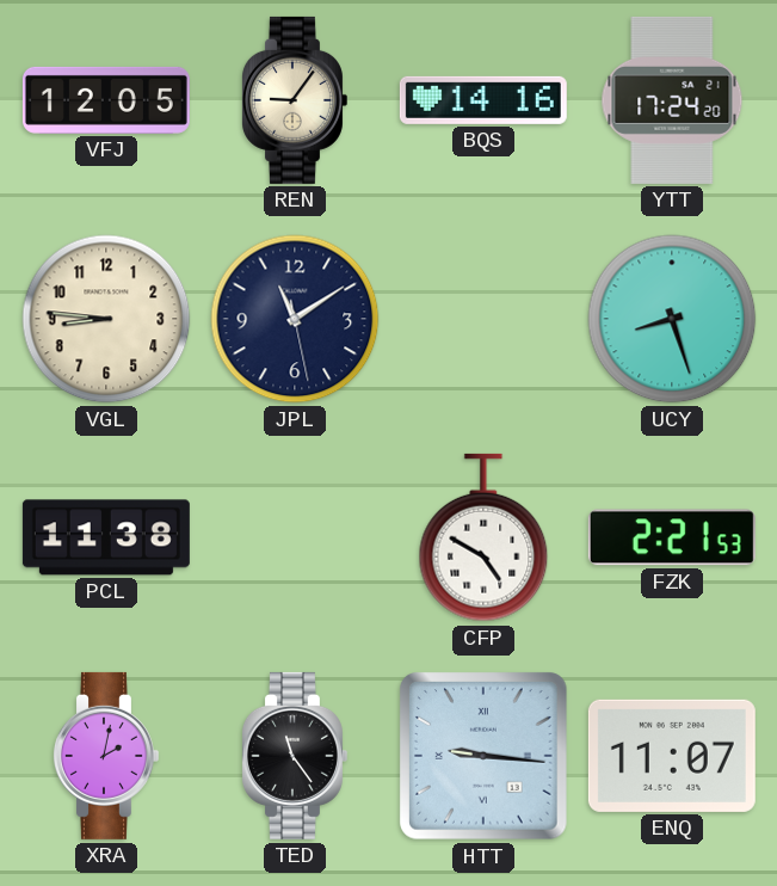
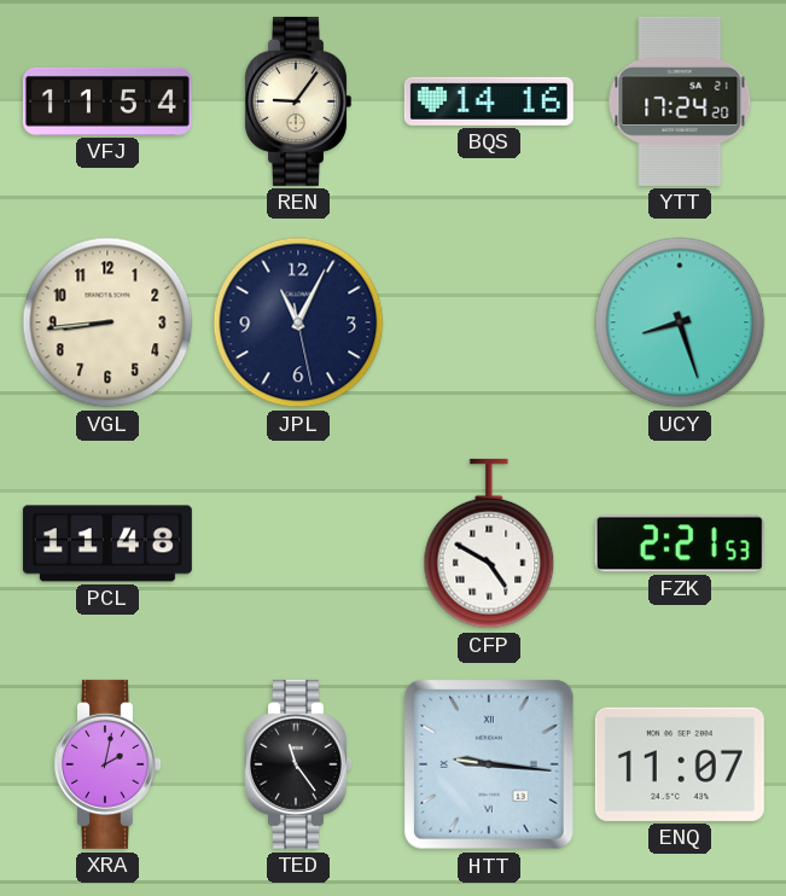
VFJ: 12:05 -> 11:54 (107, 101)
VGL: 8:46 -> 8:44 (107, 322)
JPL: 11:09 -> 11:04 (298, 322)
PCL: 11:38 -> 11:48 (107, 543)
